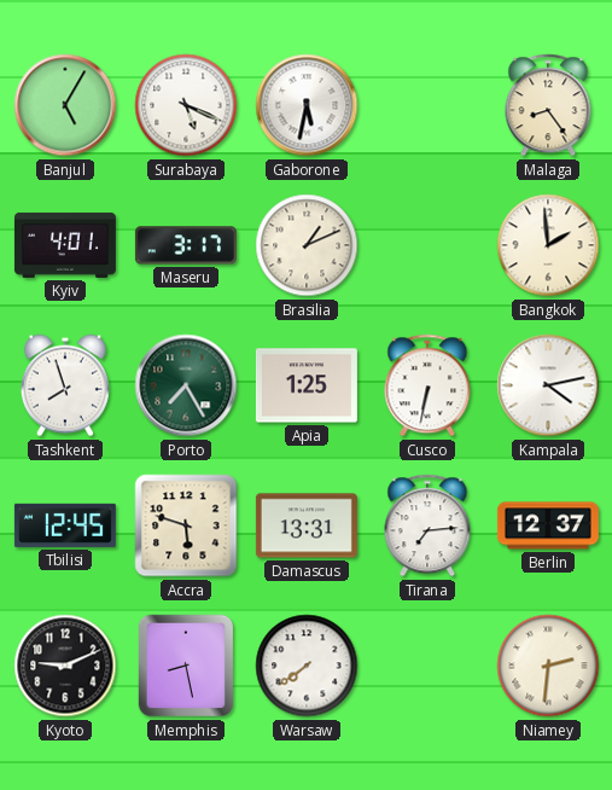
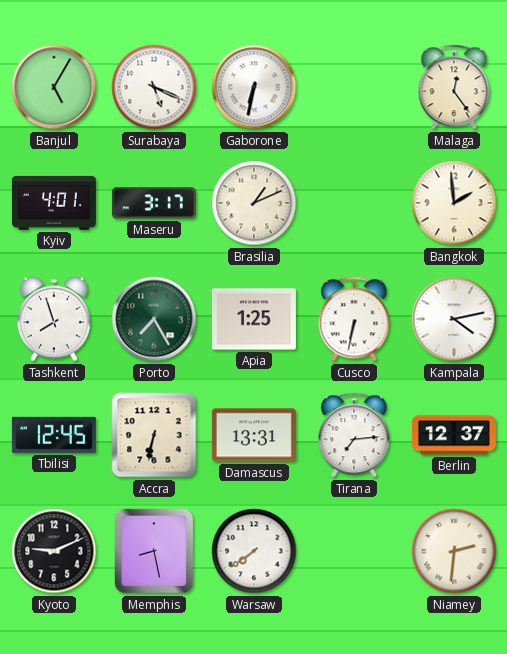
Gaborone: 5:32 -> 6:32 (254, 87)
Malaga: 8:24 -> 12:24 (454, 87)
Accra: 5:48 -> 6:32 (154, 435)
